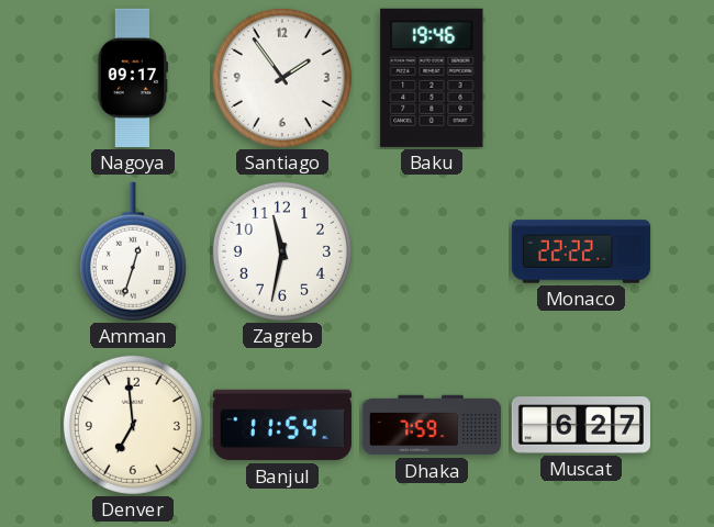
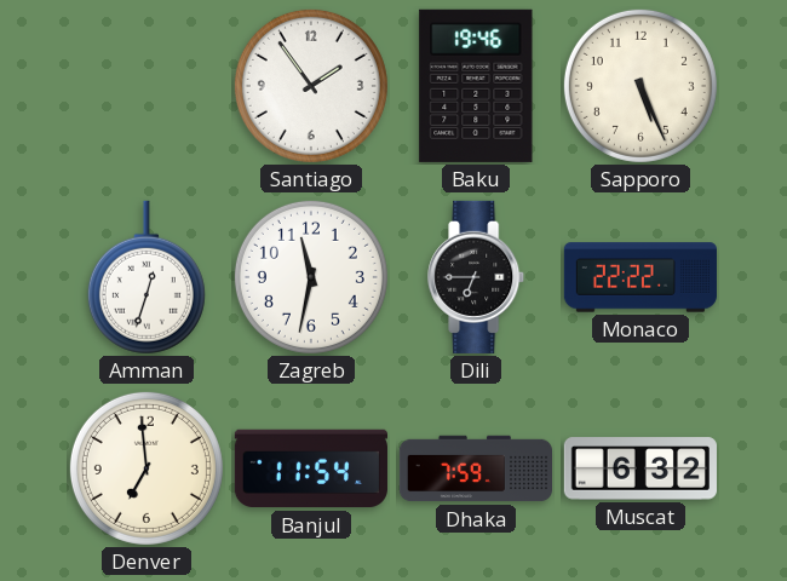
Nagoya: 09:17 -> none (133, 78)
Sapporo: none -> 5:26 (640, 86)
Dili: none -> 6:45 (477, 277)
Muscat: 6:27 -> 6:32 (640, 468)
